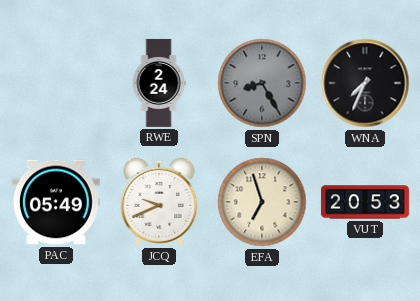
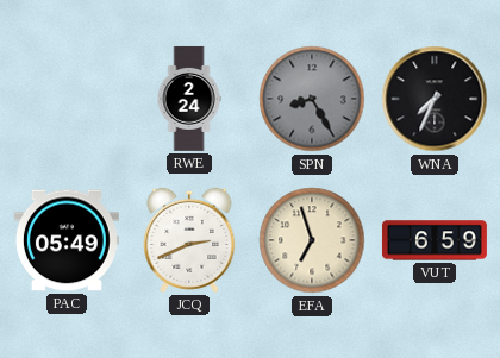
JCQ: 9:41 -> 2:41 (189, 240)
VUT: 20:53 -> 6:59 (435, 240)
